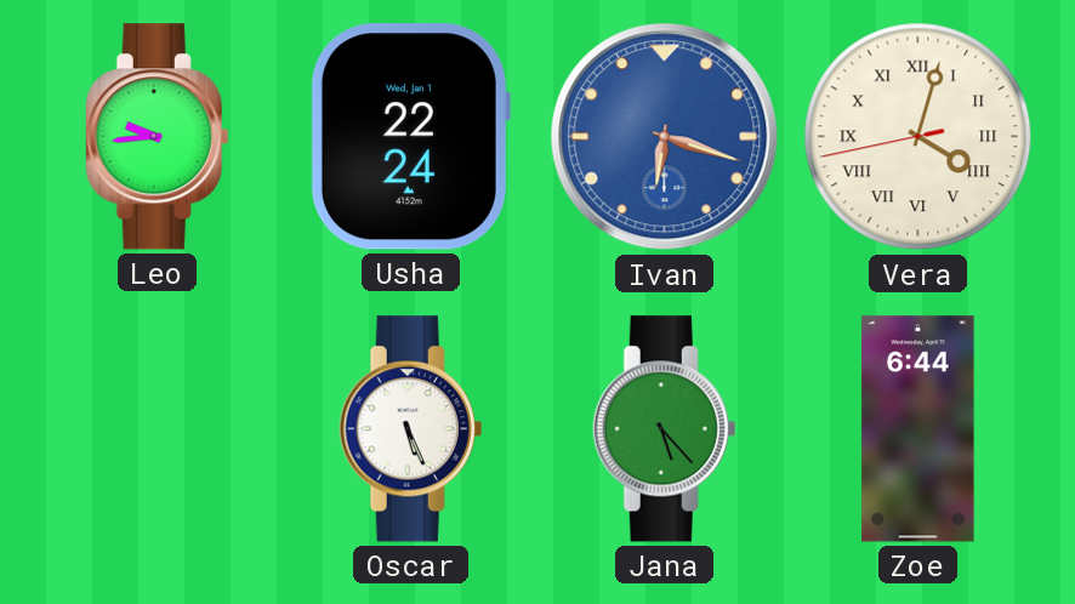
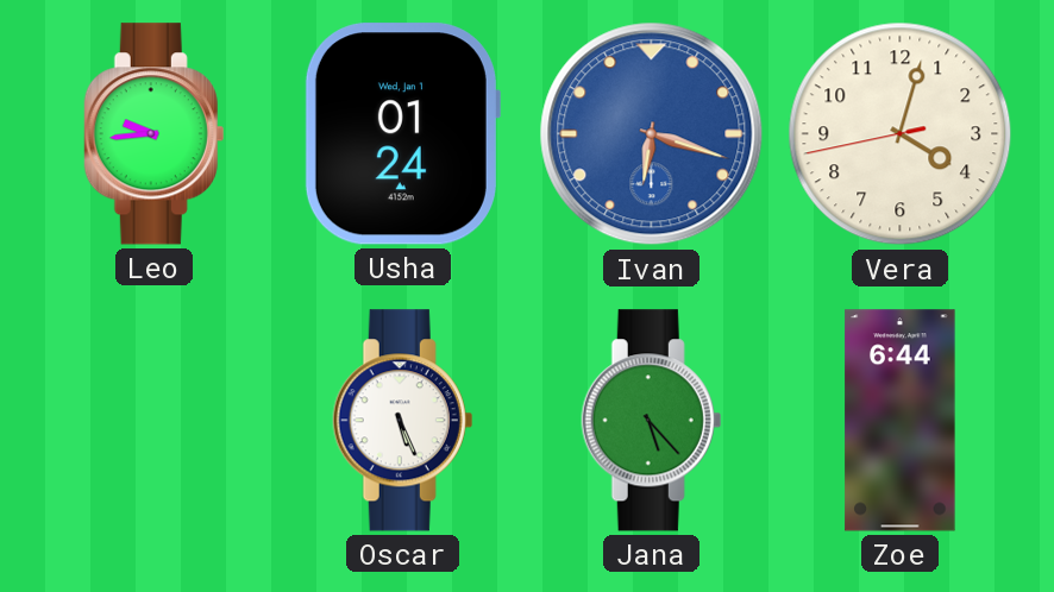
Usha: 22:24 -> 01:24 (402, 134)
Vera numerals: Roman -> Arabic (901, 134)
